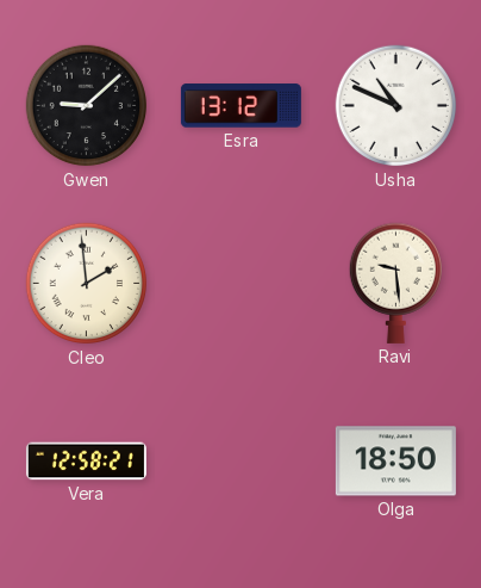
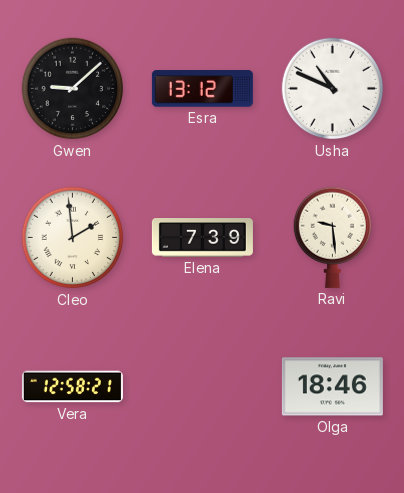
Elena: none -> 7:39 (202, 238)
Olga: 18:50 -> 18:46 (332, 387)
